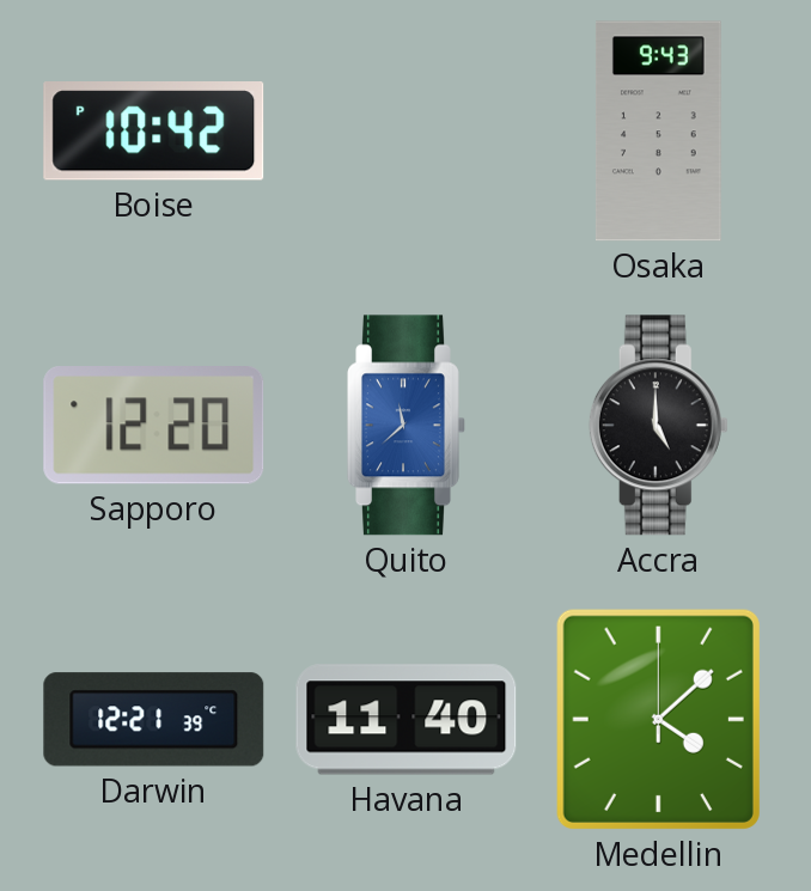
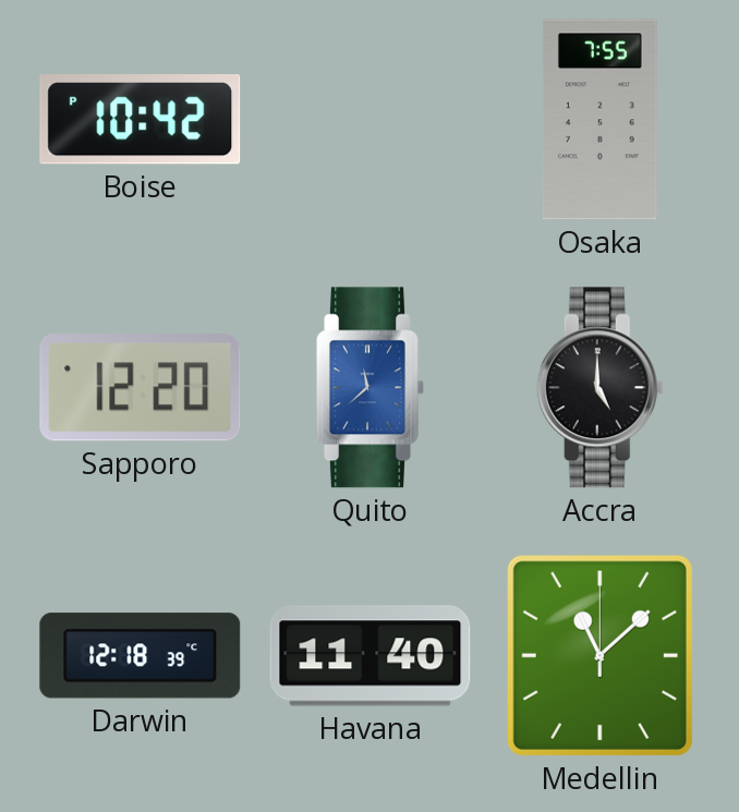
Osaka: 9:43 -> 7:55 (599, 120)
Darwin: 12:21 -> 12:18 (141, 656)
Medellin: 4:08 -> 11:08 (599, 655)
